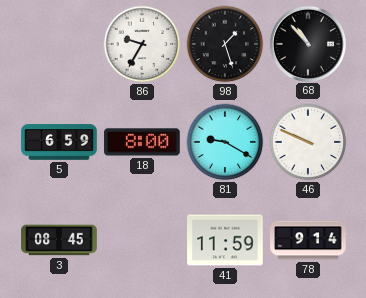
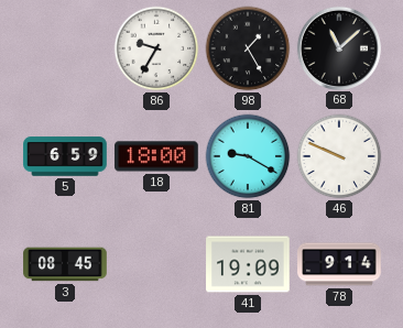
98: 1:27 -> 1:25 (248, 48)
68: 10:53 -> 11:08 (338, 47)
18: 8:00 -> 18:00 (156, 156)
41: 11:59 -> 19:09 (248, 264)
